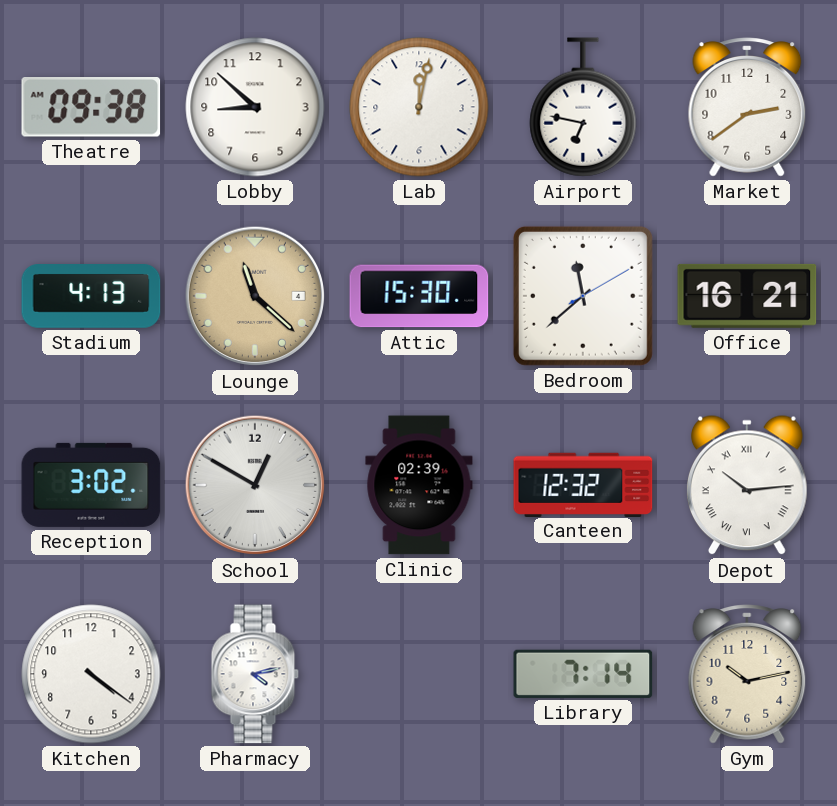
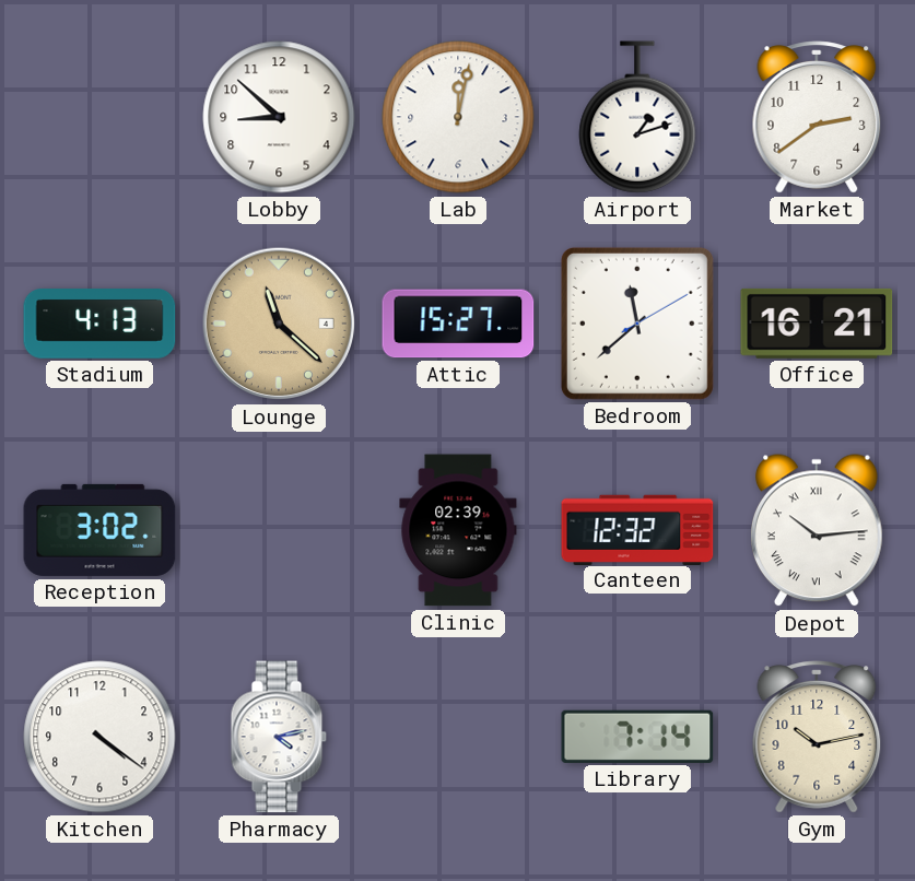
Theatre: 09:38 -> none (91, 108)
Airport: 6:47 -> 1:12 (637, 117)
Attic: 15:30 -> 15:27 (458, 324)
School: 12:50 -> none (255, 485)
